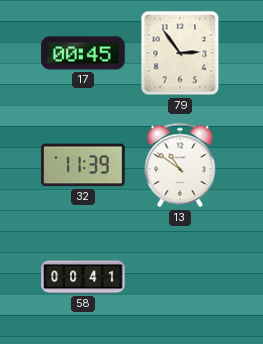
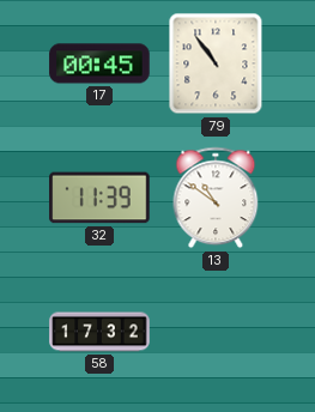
79: 2:54 -> 10:54 (216, 63)
58: 00:41 -> 17:32 (99, 332)
